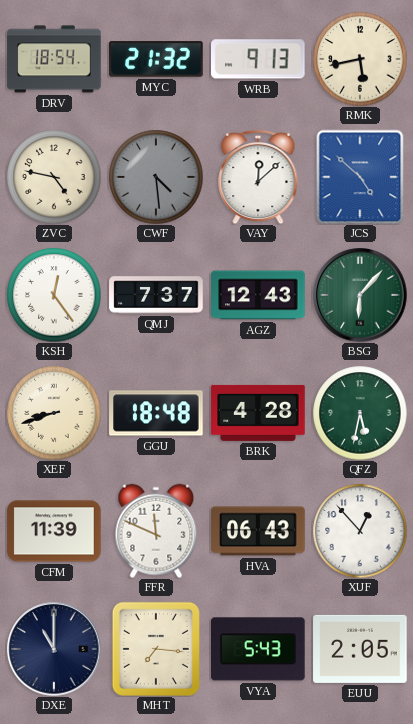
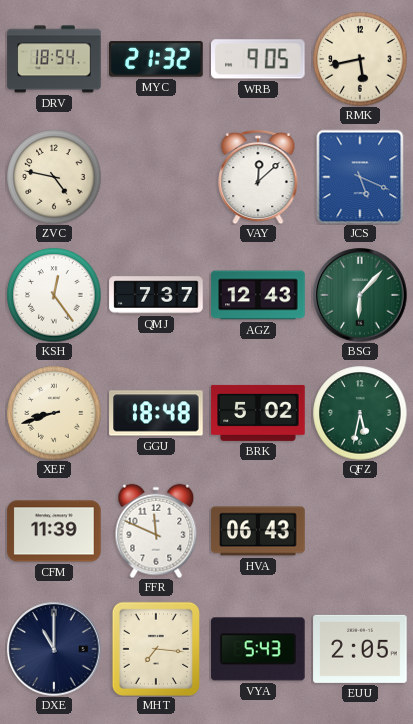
WRB: 9:13 -> 9:05 (259, 59)
CWF: 4:29 -> none (156, 177)
JCS: 4:52 -> 5:19 (360, 177)
BRK: 4:28 -> 5:02 (258, 413)
XUF: 12:53 -> none (360, 531)
